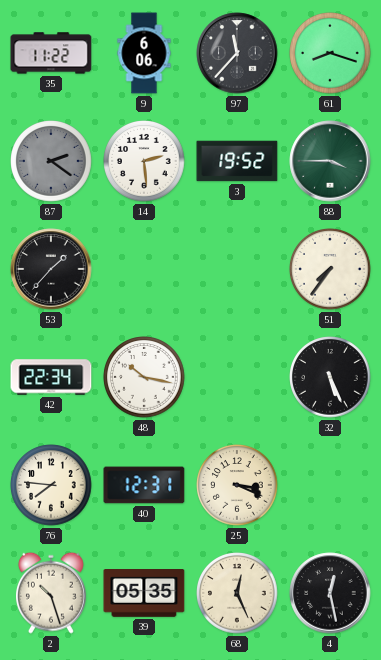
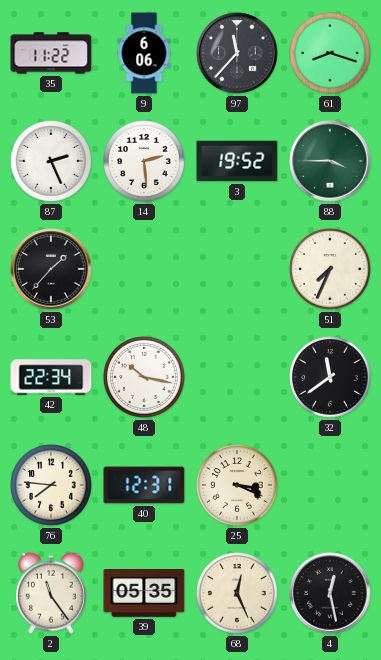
87: 2:21 -> 2:26 (51, 161)
87 dial: grey -> white (51, 161)
51: 7:36 -> 7:34 (330, 269)
32: 5:26 -> 11:39 (330, 377)
2: 10:27 -> 11:24 (51, 593)
